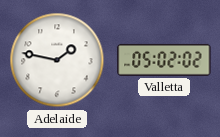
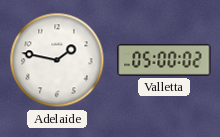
Valletta: 05:02 -> 05:00 (164, 60)
